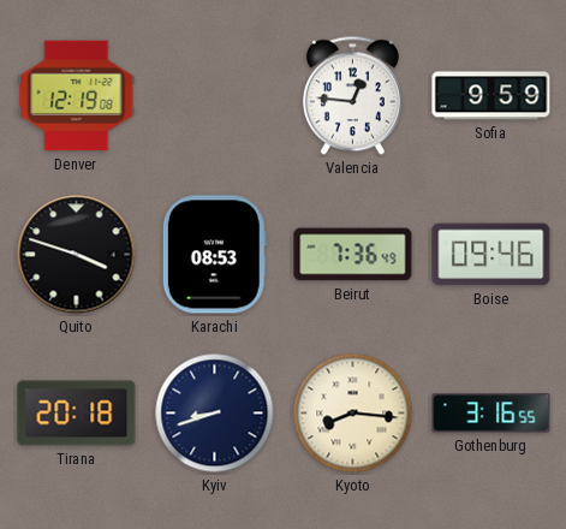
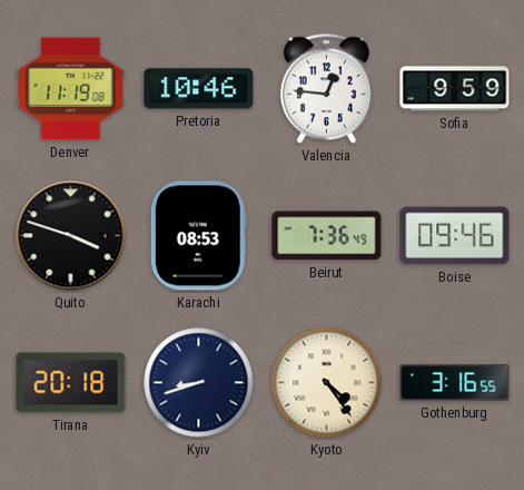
Denver: 12:19 -> 11:19 (71, 89)
Pretoria: none -> 10:46 (199, 89)
Kyoto: 8:16 -> 4:24 (327, 383)
